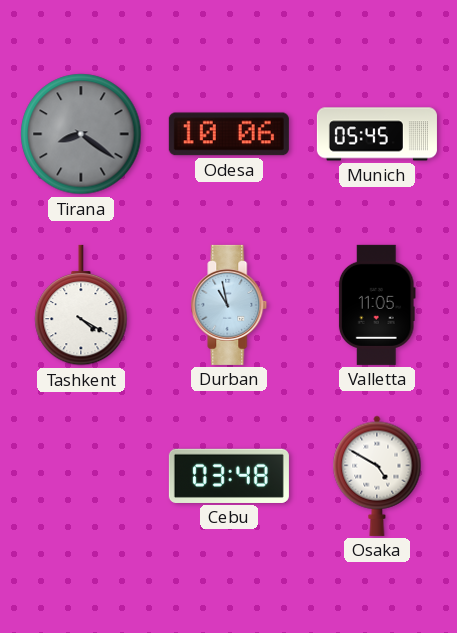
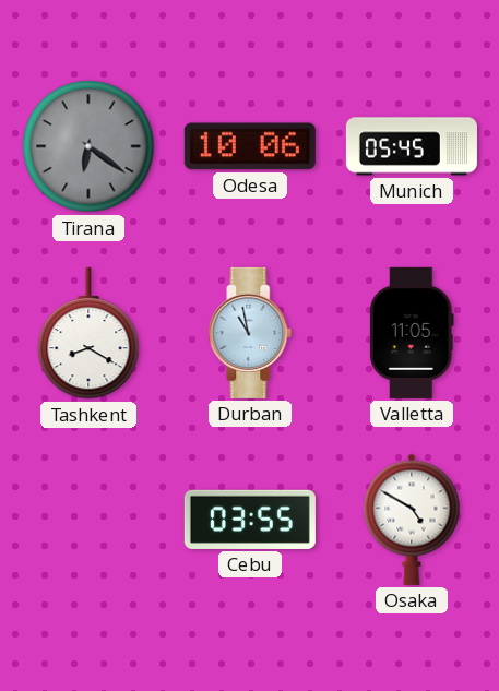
Tirana: 8:21 -> 6:21 (88, 146)
Tashkent: 4:20 -> 8:20 (88, 333)
Cebu: 03:48 -> 03:55 (250, 520)
